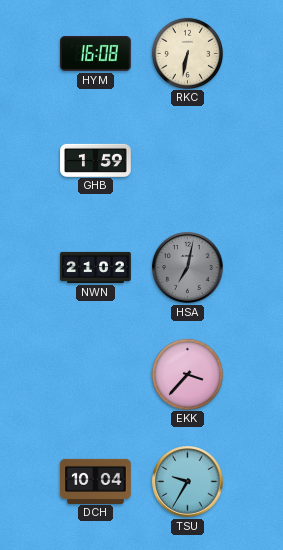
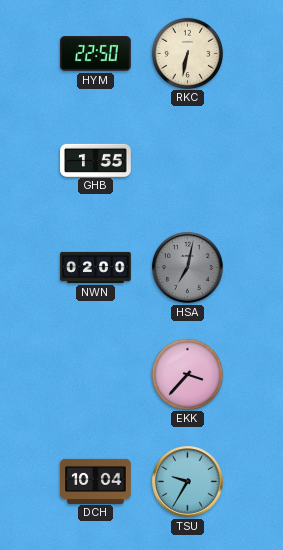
HYM: 16:08 -> 22:50 (96, 54)
GHB: 1:59 -> 1:55 (96, 160)
NWN: 21:02 -> 02:00 (96, 267)
